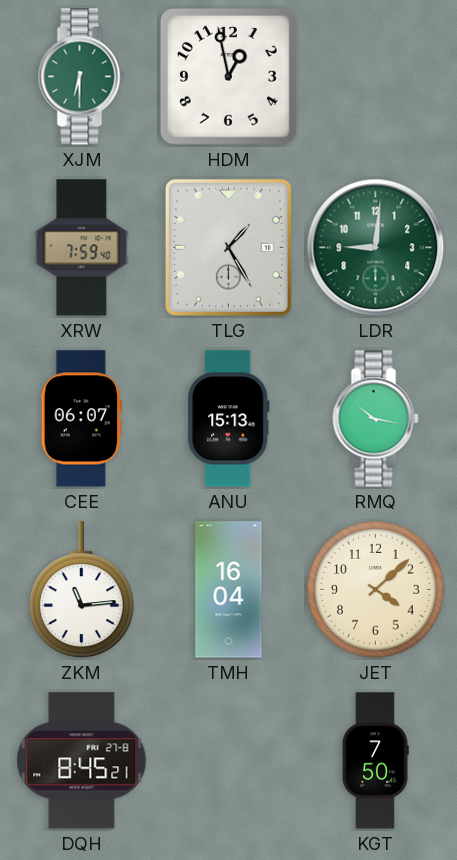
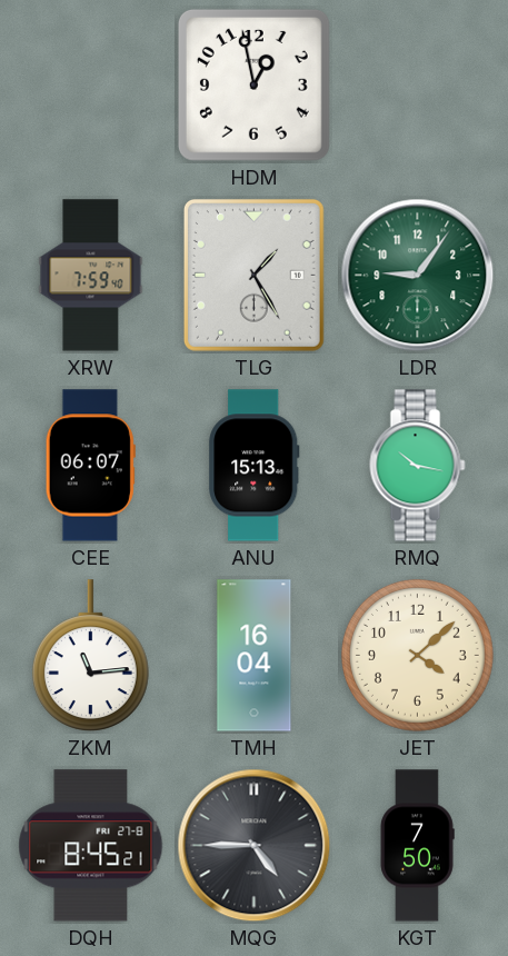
XJM: 6:30 -> none (82, 77)
LDR: 9:01 -> 9:06 (418, 276)
MQG: none -> 4:45 (255, 846)
